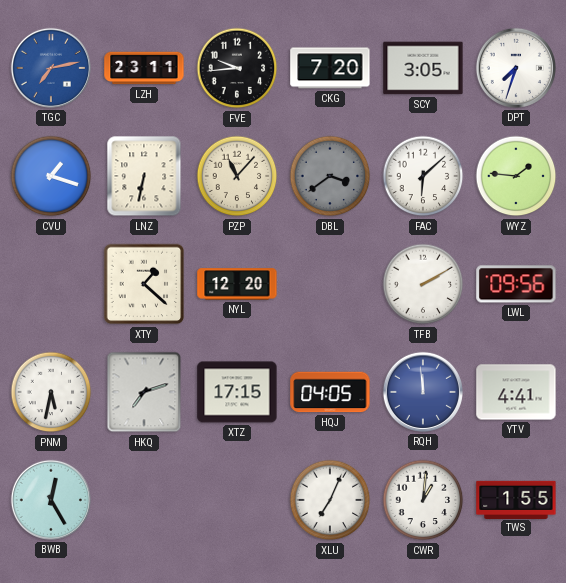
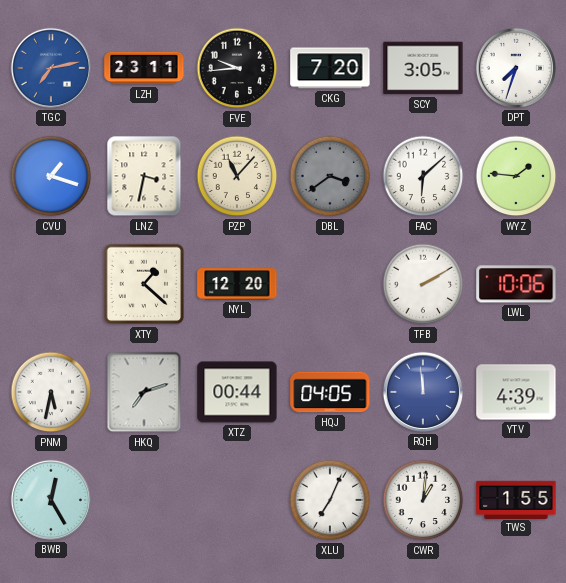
LNZ: 6:32 -> 3:32 (144, 176)
LWL: 09:56 -> 10:06 (516, 284)
XTZ: 17:15 -> 00:44 (237, 392)
YTV: 4:41 -> 4:39 (516, 392)
